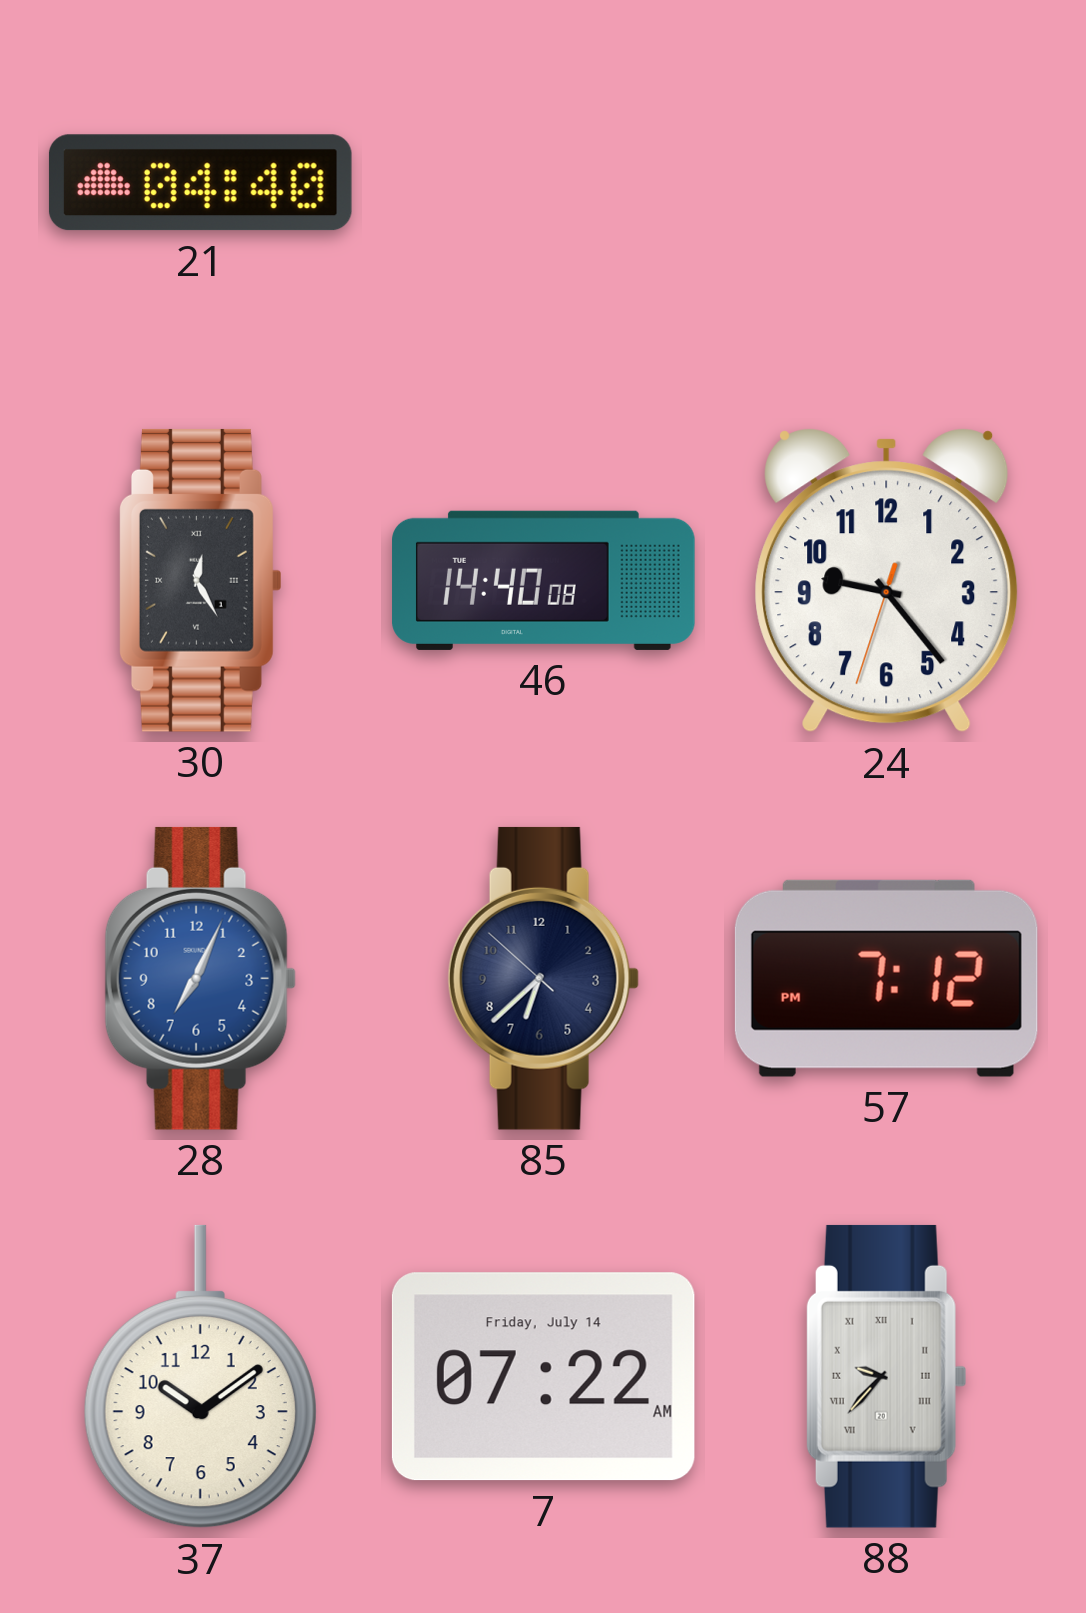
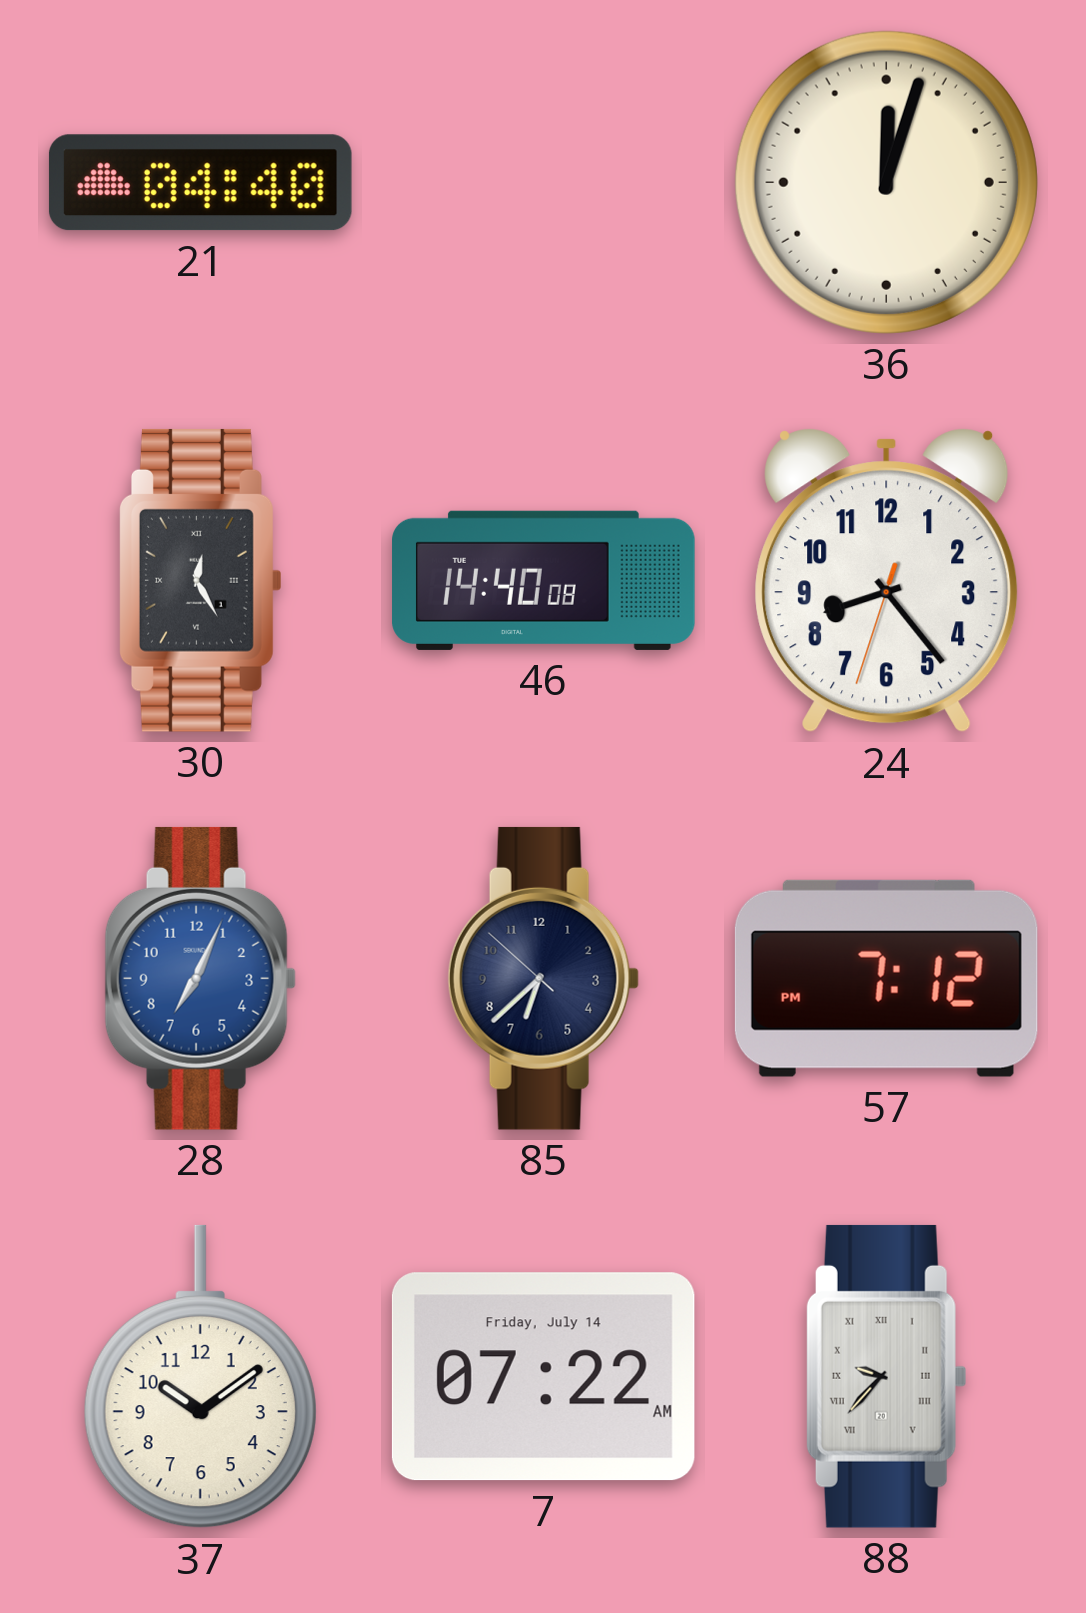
36: none -> 12:03 (886, 182)
24: 9:23 -> 8:23 (887, 581)
